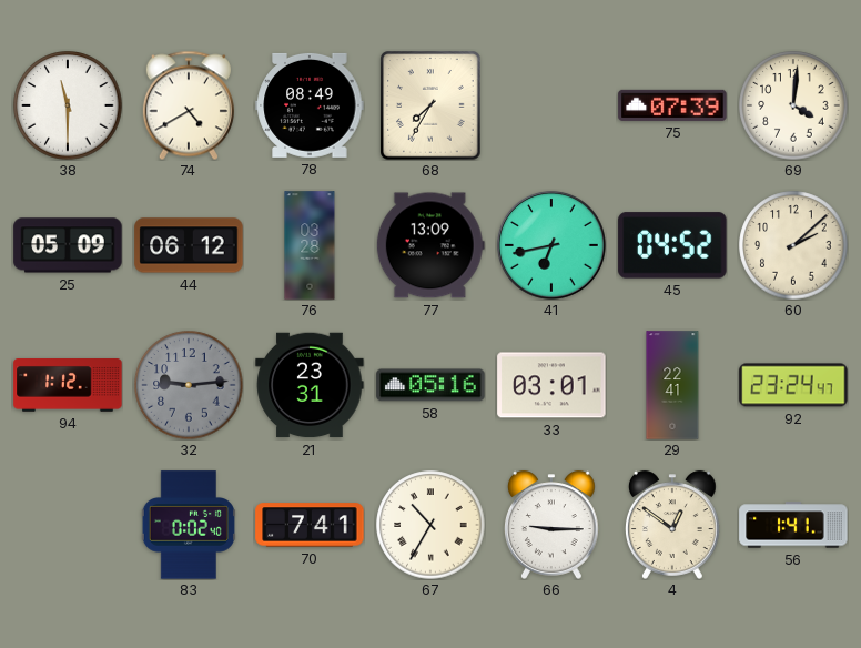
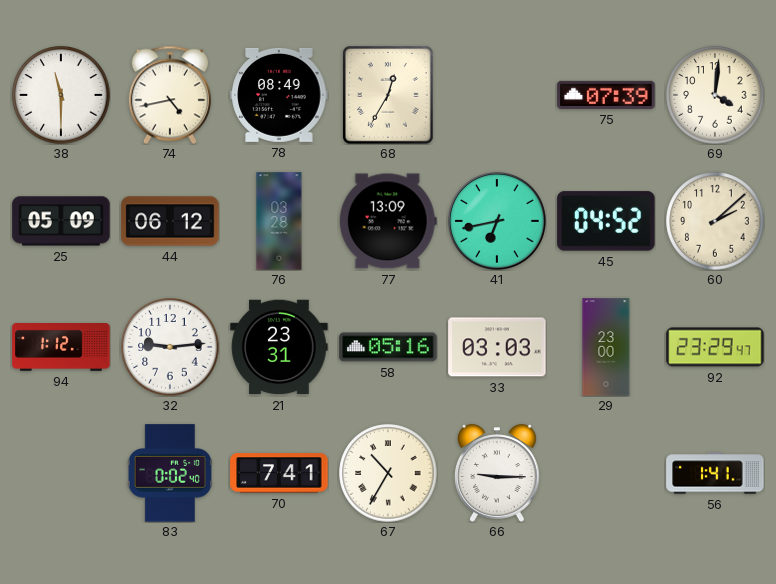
74: 4:40 -> 4:43 (170, 95)
68: 7:35 -> 12:35 (388, 95)
32 dial: grey -> white (170, 347)
33: 03:01 -> 03:03 (497, 347)
29: 22:41 -> 23:00 (606, 347)
92: 23:24 -> 23:29 (715, 347)
4: 12:51 -> none (672, 525)
